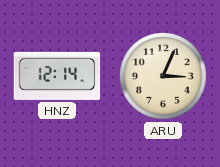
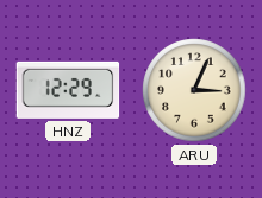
HNZ: 12:14 -> 12:29 (68, 90)
